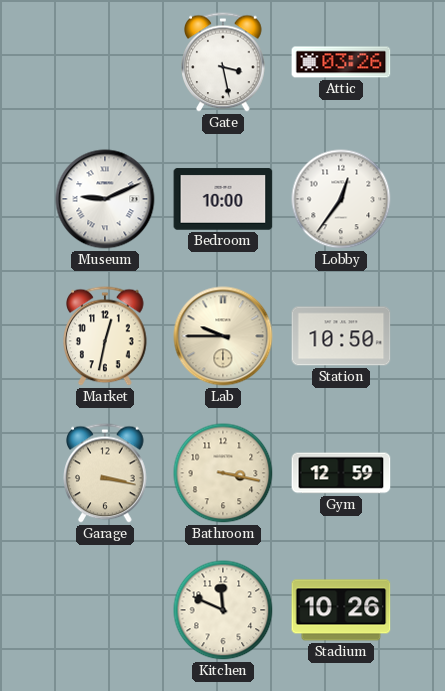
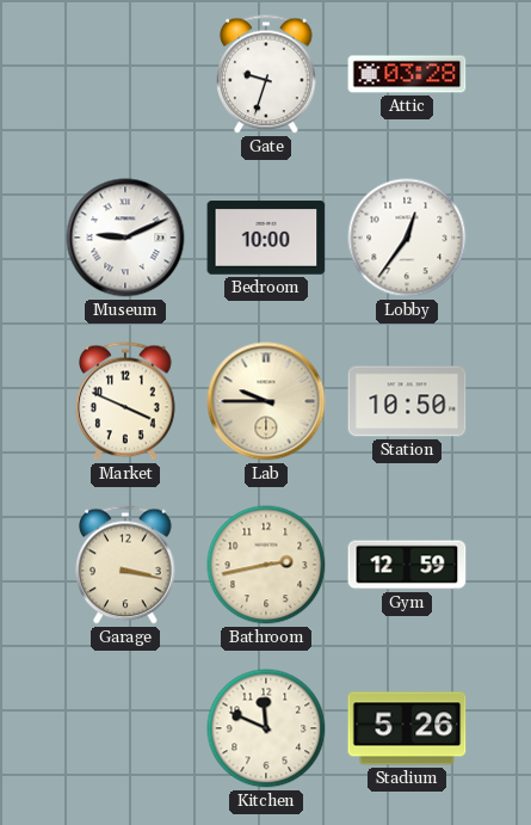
Gate: 3:28 -> 9:33 (266, 74)
Attic: 03:26 -> 03:28 (407, 74)
Market: 12:32 -> 3:49 (125, 401)
Bathroom: 3:17 -> 2:43 (266, 565)
Stadium: 10:26 -> 5:26 (407, 728)
